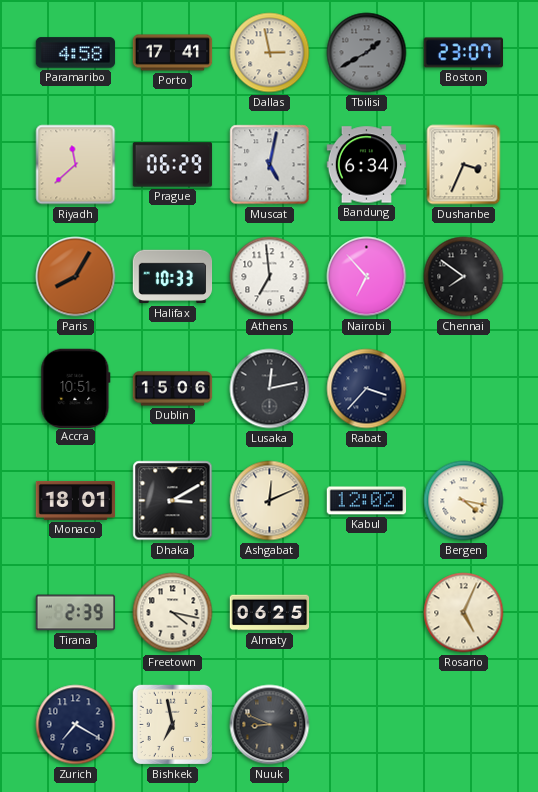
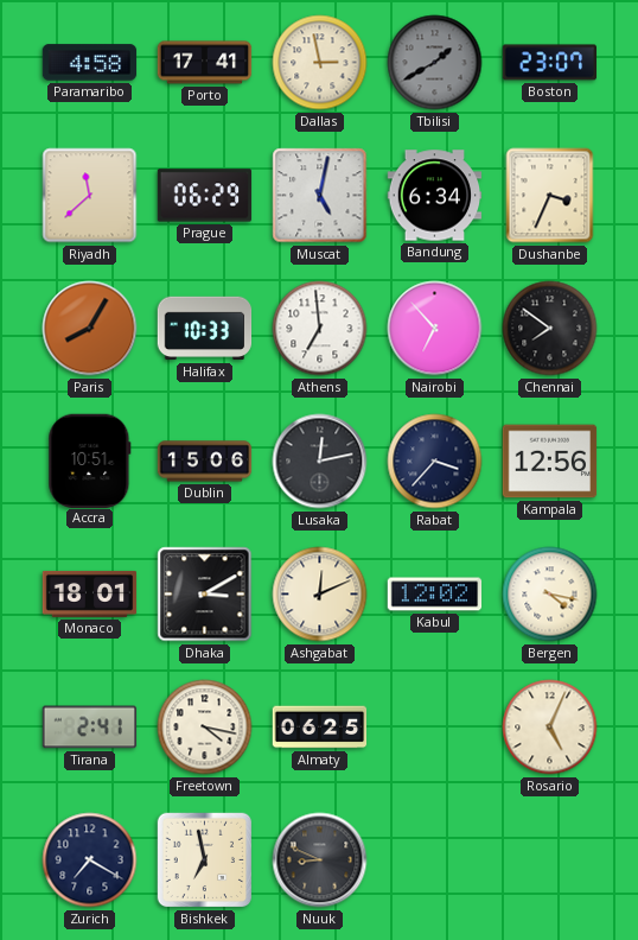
Kampala: none -> 12:56 (550, 462)
Tirana: 2:39 -> 2:41 (90, 728)
